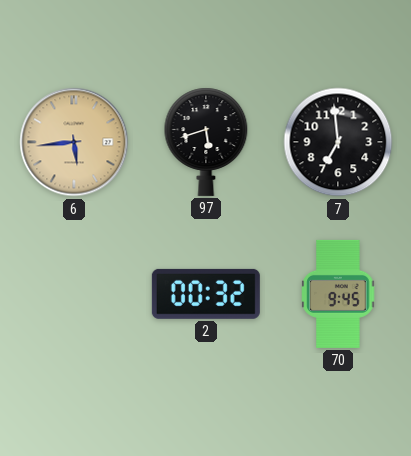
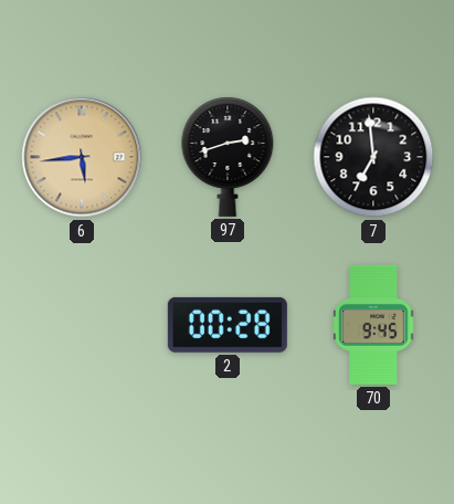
97: 5:42 -> 2:42 (228, 157)
2: 00:32 -> 00:28 (228, 325)
